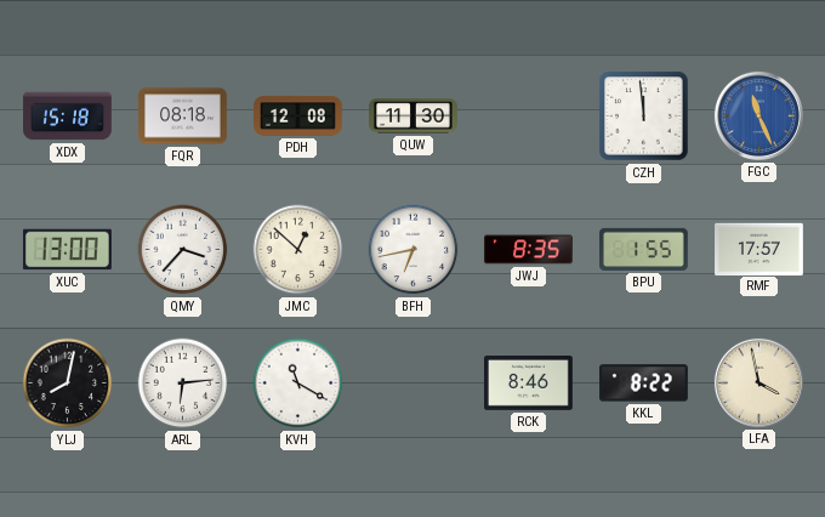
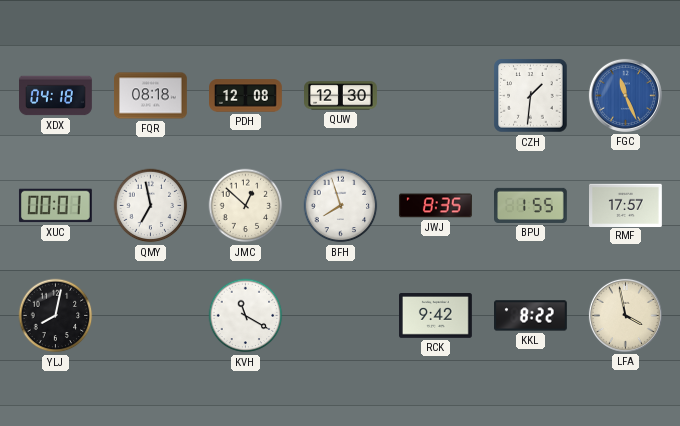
XDX: 15:18 -> 04:18 (56, 96)
QUW: 11:30 -> 12:30 (341, 96)
CZH: 11:59 -> 1:31 (531, 96)
XUC: 13:00 -> 00:01 (55, 206)
QMY: 3:37 -> 6:58 (151, 206)
BFH: 6:43 -> 7:57 (341, 206)
ARL: 6:14 -> none (183, 384)
RCK: 8:46 -> 9:42 (436, 316)
